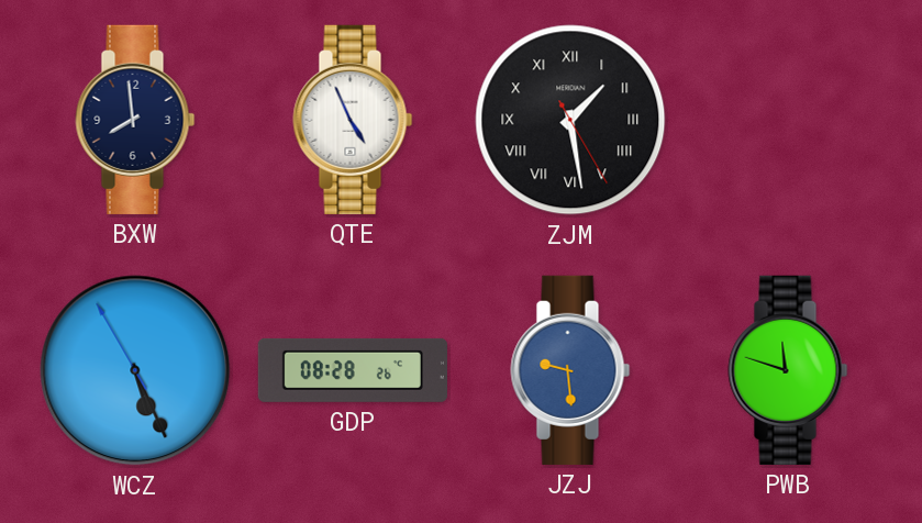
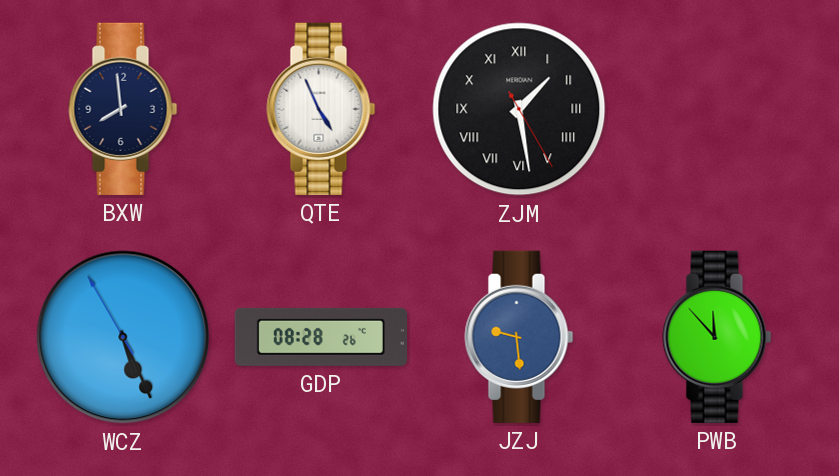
PWB: 11:48 -> 11:53 (717, 337)
